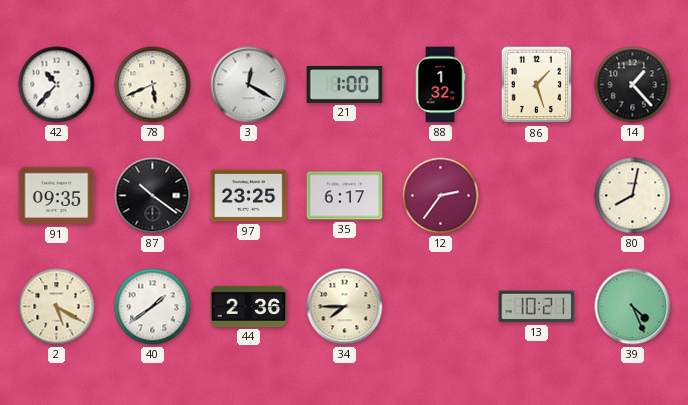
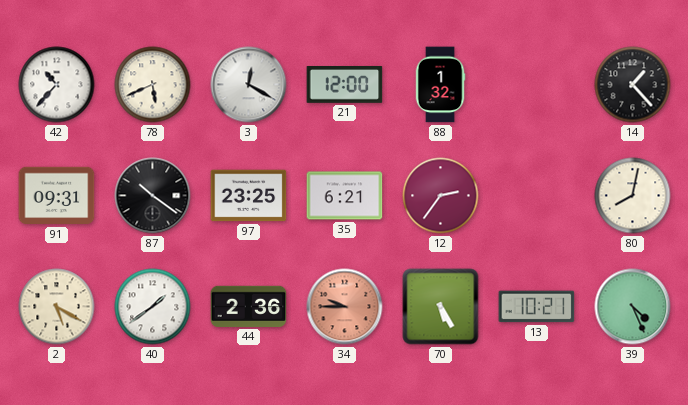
21: 1:00 -> 12:00 (345, 85)
86: 1:27 -> none (537, 85)
91: 09:35 -> 09:31 (57, 196)
35: 6:17 -> 6:21 (345, 196)
34: 7:45 -> 9:45 (345, 307)
34 dial: cream -> salmon (345, 307)
70: none -> 5:25 (441, 307)
